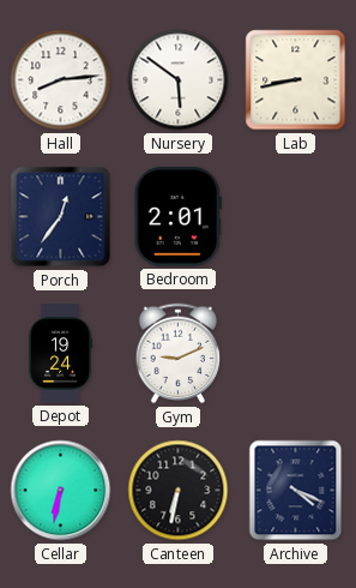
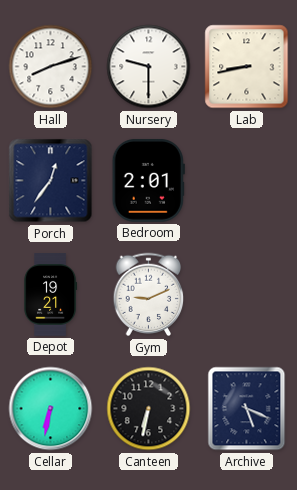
Hall: 8:14 -> 8:12 (51, 67)
Nursery: 5:51 -> 9:30 (149, 67)
Depot: 19:24 -> 19:21 (51, 295)
Archive: 4:19 -> 5:19 (247, 409)
